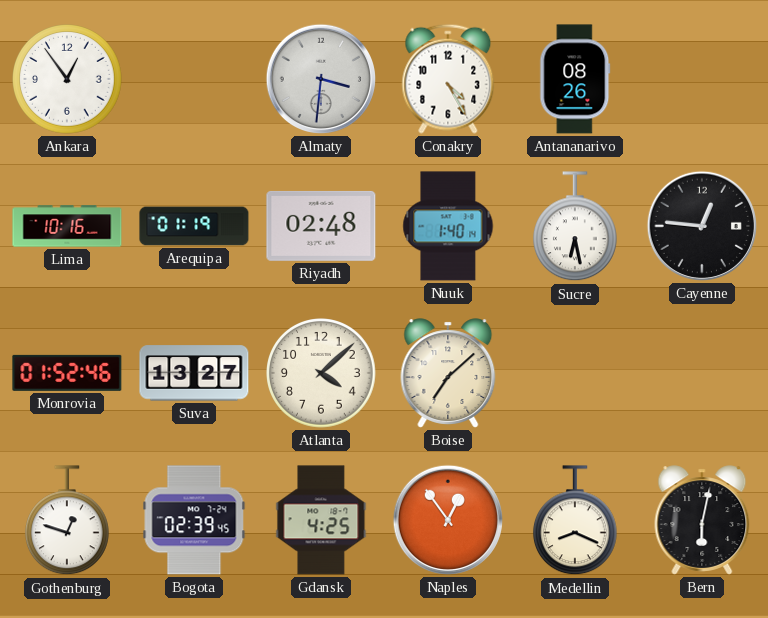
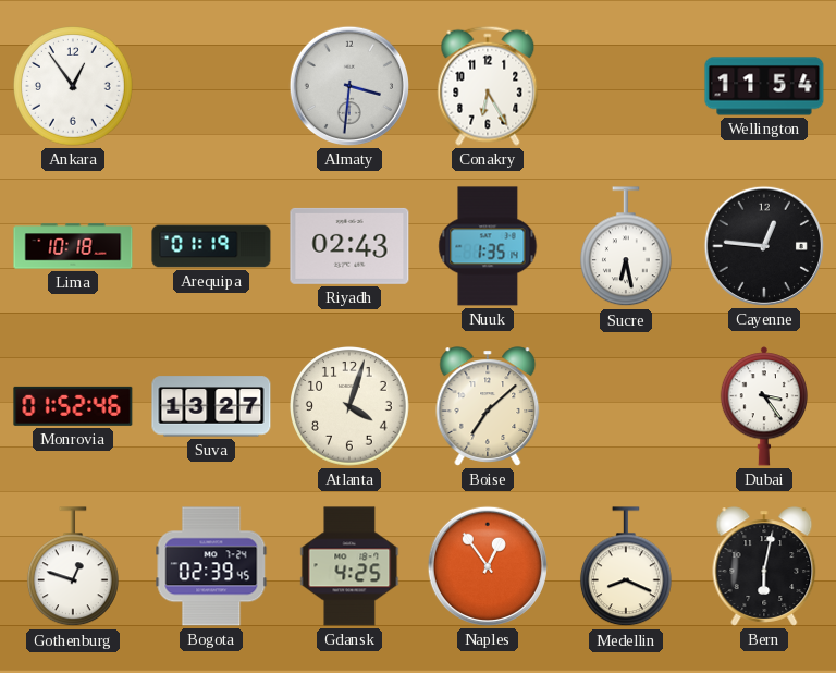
Conakry: 4:25 -> 6:25 (488, 86)
Antananarivo: 08:26 -> none (575, 79)
Wellington: none -> 11:54 (764, 86)
Lima: 10:16 -> 10:18 (73, 246)
Riyadh: 02:48 -> 02:43 (349, 246)
Nuuk: 1:40 -> 1:35 (488, 246)
Atlanta: 4:08 -> 4:03 (351, 407)
Dubai: none -> 3:24 (763, 406)
